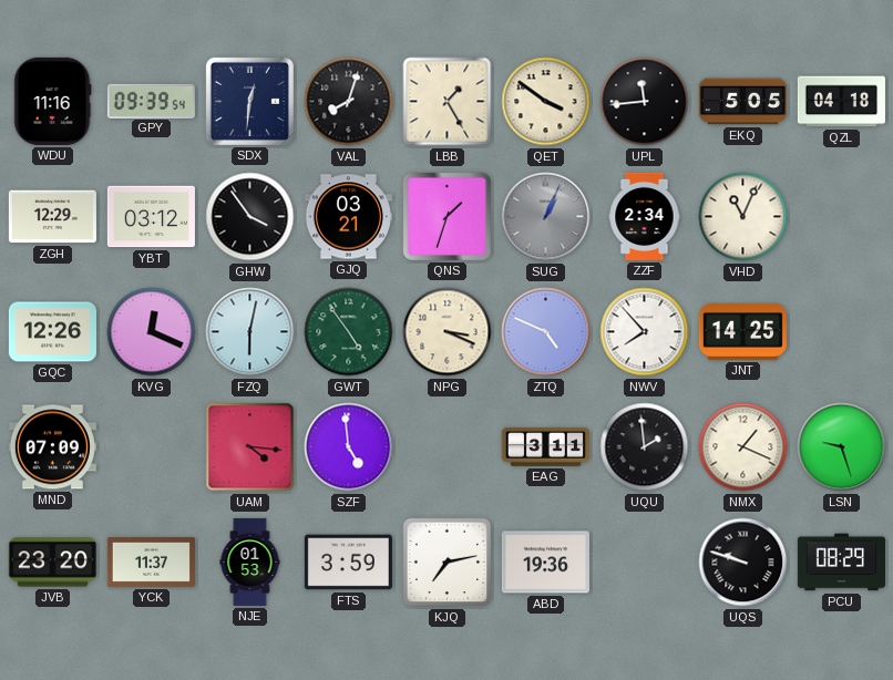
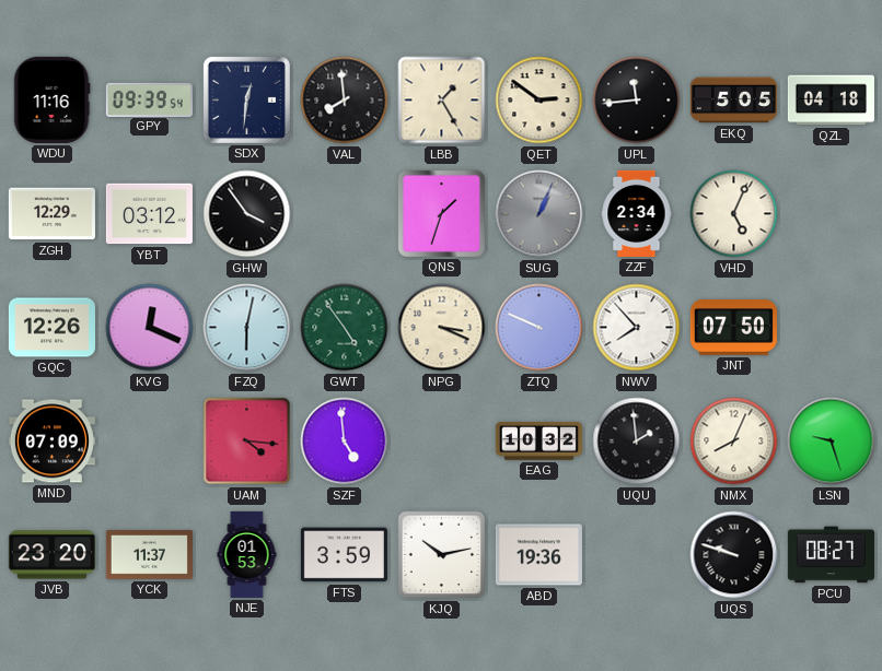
VAL: 8:03 -> 7:59 (345, 101)
QET: 3:51 -> 2:51 (539, 101)
GJQ: 03:21 -> none (348, 217)
VHD: 11:04 -> 5:04 (734, 214)
ZTQ: 4:49 -> 9:49 (539, 328)
JNT: 14:25 -> 07:50 (733, 327)
EAG: 3:11 -> 10:32 (538, 442)
NMX: 1:19 -> 8:04 (734, 442)
KJQ: 7:13 -> 10:13 (442, 555)
PCU: 08:29 -> 08:27 (831, 555)
